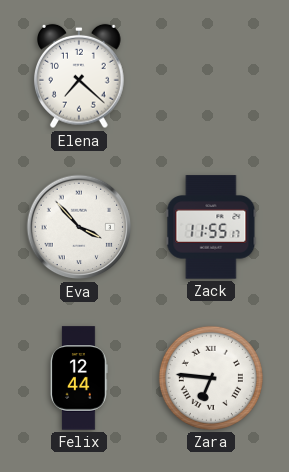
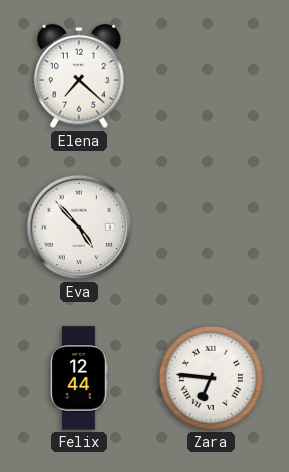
Eva: 3:53 -> 4:53 (79, 227)
Zack: 11:55 -> none (211, 227)
